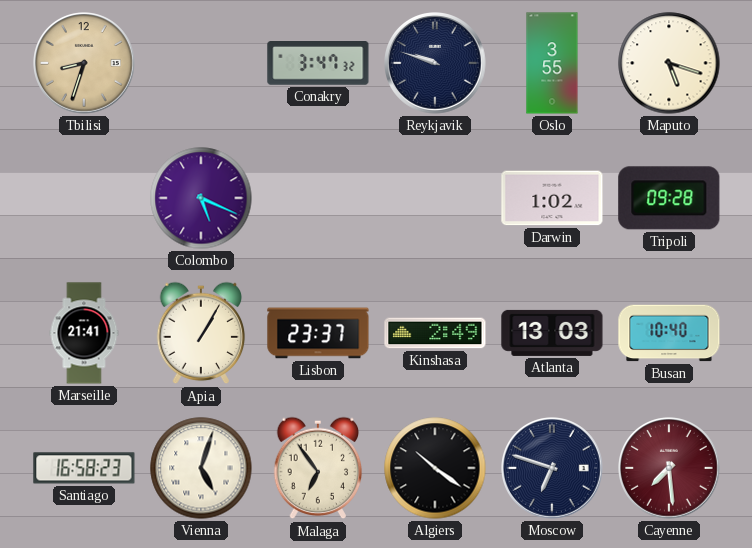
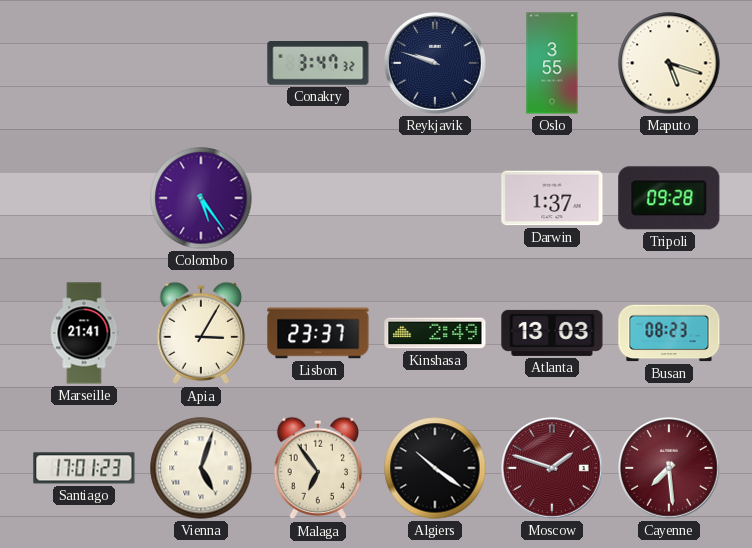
Tbilisi: 8:33 -> none (85, 64)
Colombo: 5:19 -> 5:24 (201, 198)
Darwin: 1:02 -> 1:37 (552, 198)
Apia: 1:05 -> 3:05 (201, 333)
Busan: 10:40 -> 08:23 (669, 333)
Santiago: 16:58 -> 17:01 (84, 468)
Moscow: 6:48 -> 1:48 (553, 469)
Moscow dial: navy -> burgundy (553, 469)
